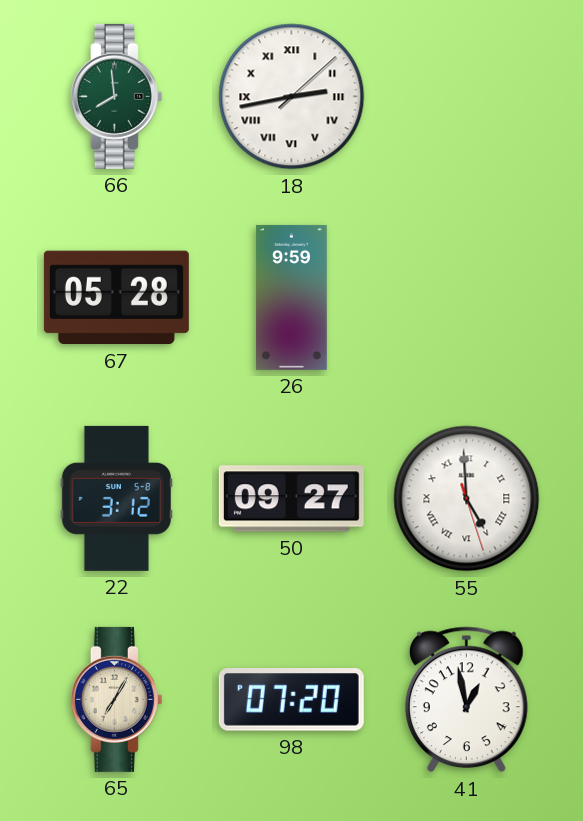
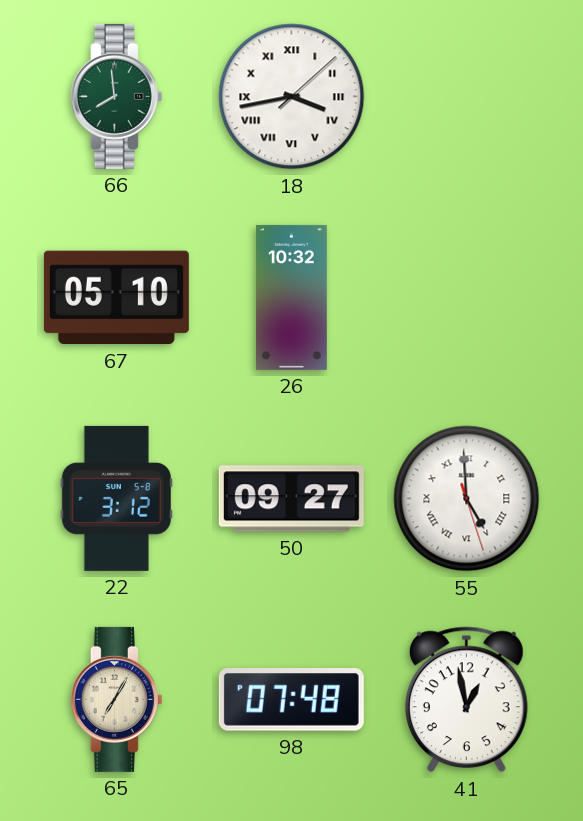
18: 2:43 -> 3:43 (292, 97)
67: 05:28 -> 05:10 (116, 298)
26: 9:59 -> 10:32 (291, 297)
98: 07:20 -> 07:48 (291, 700)
